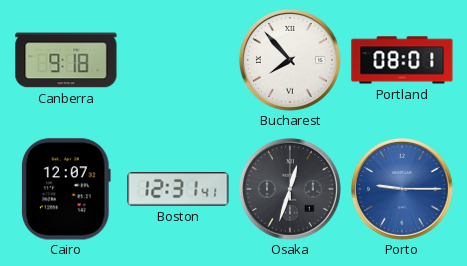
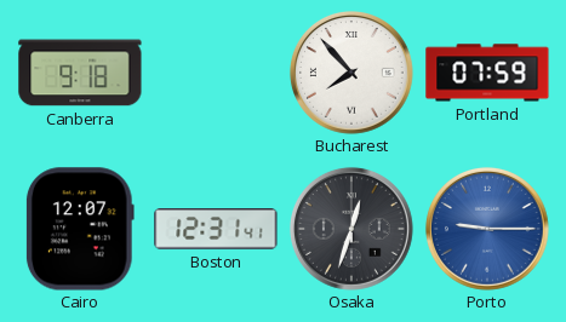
Portland: 08:01 -> 07:59 (487, 73)
